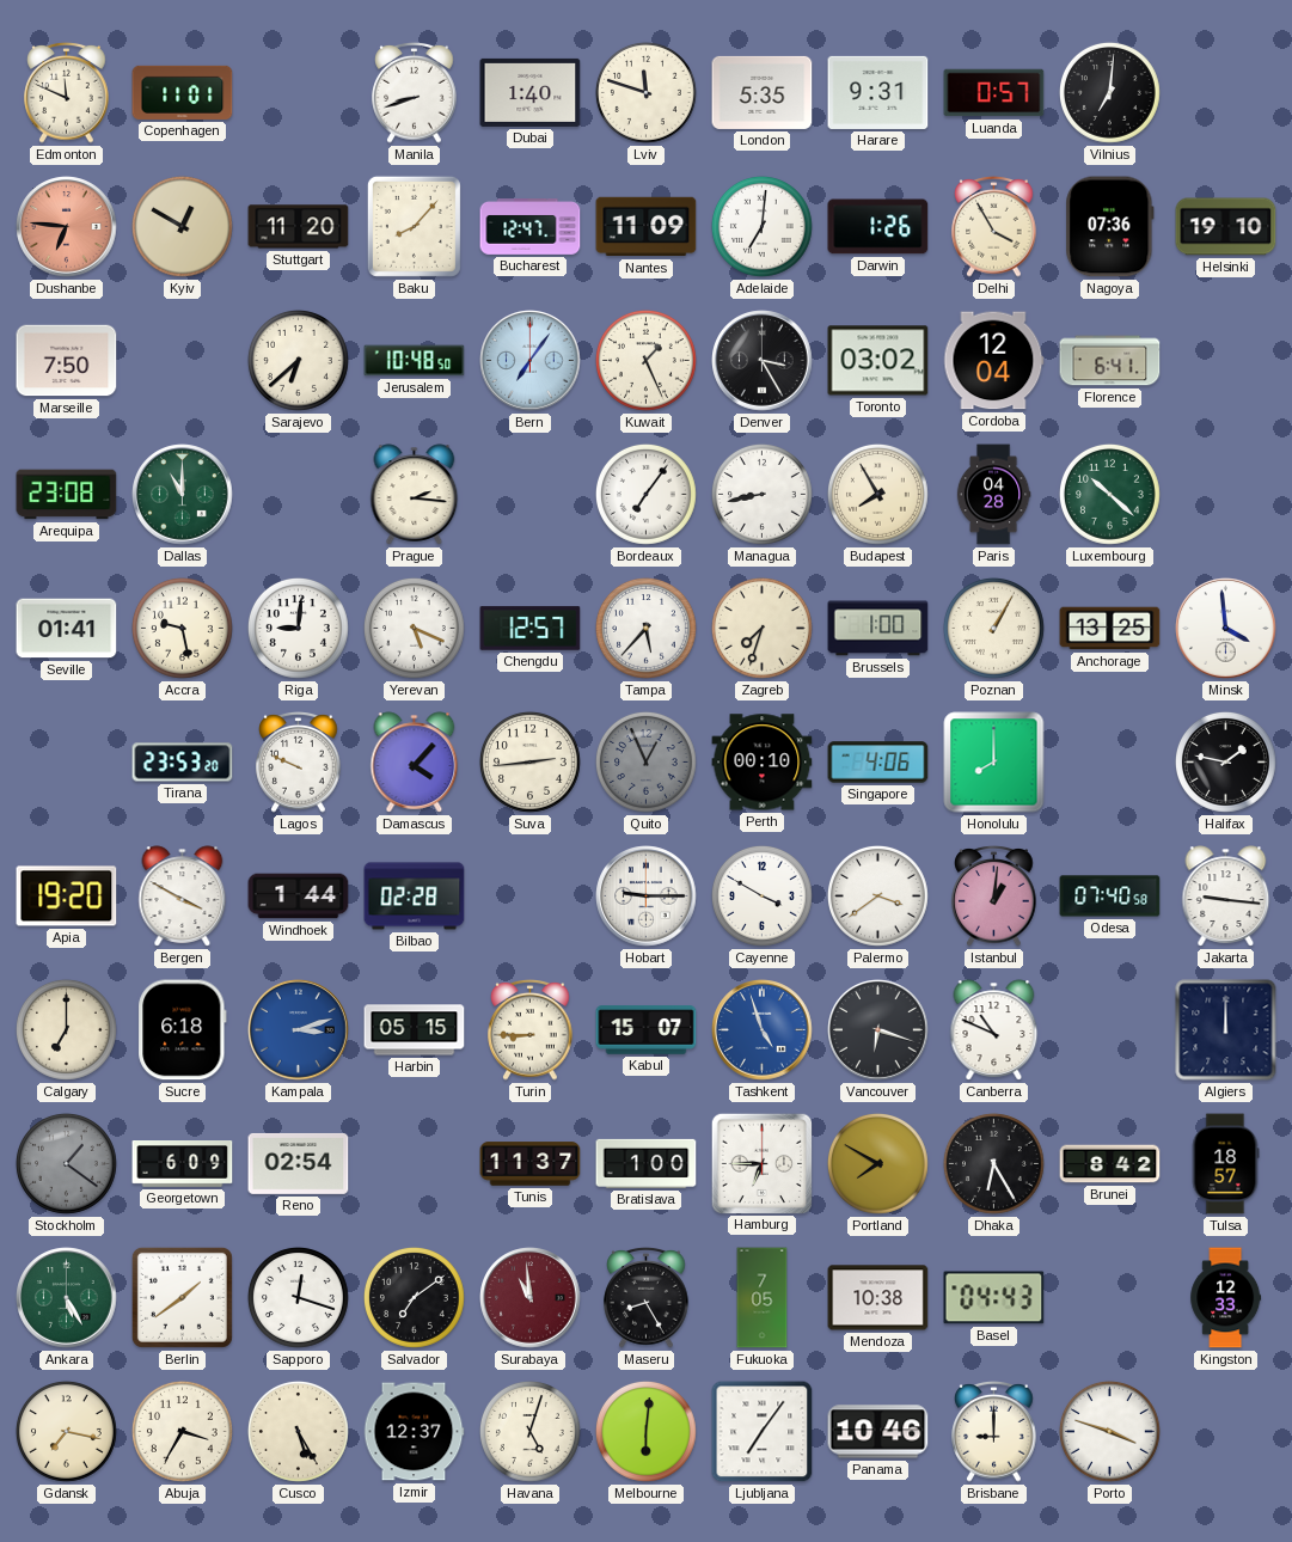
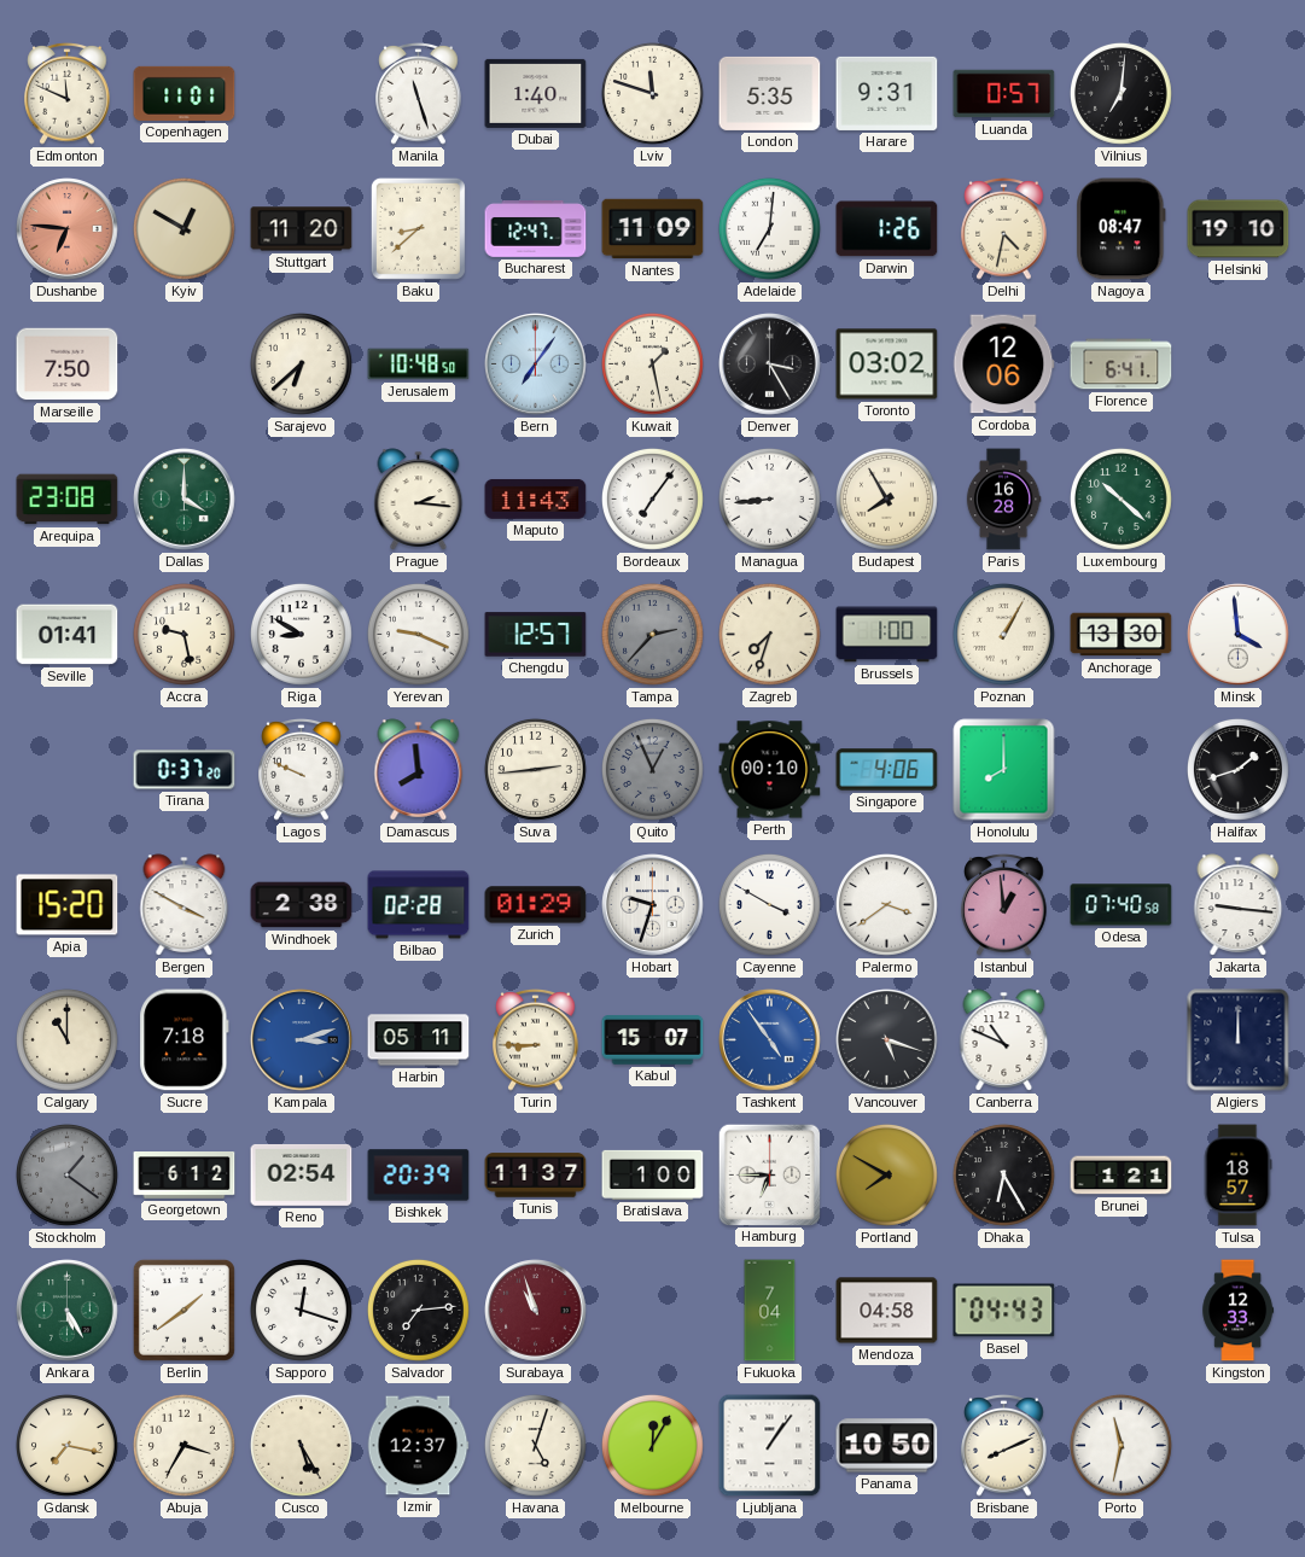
Manila: 8:42 -> 11:27 (419, 94)
Baku: 8:07 -> 8:38 (418, 228)
Delhi: 3:55 -> 4:32 (1004, 229)
Nagoya: 07:36 -> 08:47 (1122, 229)
Kuwait: 1:26 -> 1:28 (653, 363)
Cordoba: 12:04 -> 12:06 (1004, 365)
Dallas: 11:00 -> 4:00 (185, 500)
Maputo: none -> 11:43 (536, 498)
Managua: 8:43 -> 8:44 (770, 498)
Paris: 04:28 -> 16:28 (1003, 500)
Riga: 9:01 -> 8:50 (302, 634)
Yerevan: 5:19 -> 9:19 (419, 634)
Tampa: 5:37 -> 2:37 (653, 634)
Tampa dial: white -> grey (653, 634)
Anchorage: 13:25 -> 13:30 (1122, 635)
Tirana: 23:53 -> 0:37 (185, 770)
Damascus: 4:07 -> 7:59 (419, 770)
Halifax: 1:47 -> 1:42 (1239, 769)
Apia: 19:20 -> 15:20 (68, 905)
Windhoek: 1:44 -> 2:38 (302, 905)
Zurich: none -> 01:29 (536, 905)
Hobart: 9:15 -> 9:33 (653, 905)
Istanbul: 1:01 -> 12:59 (1004, 905)
Calgary: 7:00 -> 11:00 (68, 1039)
Sucre: 6:18 -> 7:18 (185, 1040)
Harbin: 05:15 -> 05:11 (419, 1040)
Tashkent: 4:57 -> 4:54 (770, 1040)
Vancouver: 6:18 -> 5:18 (887, 1040)
Georgetown: 6:09 -> 6:12 (185, 1176)
Bishkek: none -> 20:39 (419, 1176)
Brunei: 8:42 -> 1:21 (1122, 1176)
Salvador: 7:09 -> 7:14 (419, 1310)
Surabaya: 10:59 -> 10:57 (536, 1311)
Maseru: 8:25 -> none (647, 1298)
Fukuoka: 7:05 -> 7:04 (770, 1311)
Mendoza: 10:38 -> 04:58 (887, 1311)
Melbourne: 6:01 -> 12:05 (653, 1445)
Ljubljana: 7:06 -> 1:06 (770, 1446)
Panama: 10:46 -> 10:50 (887, 1446)
Brisbane: 9:00 -> 8:11 (1004, 1446)
Porto: 3:48 -> 11:32 (1122, 1445)
